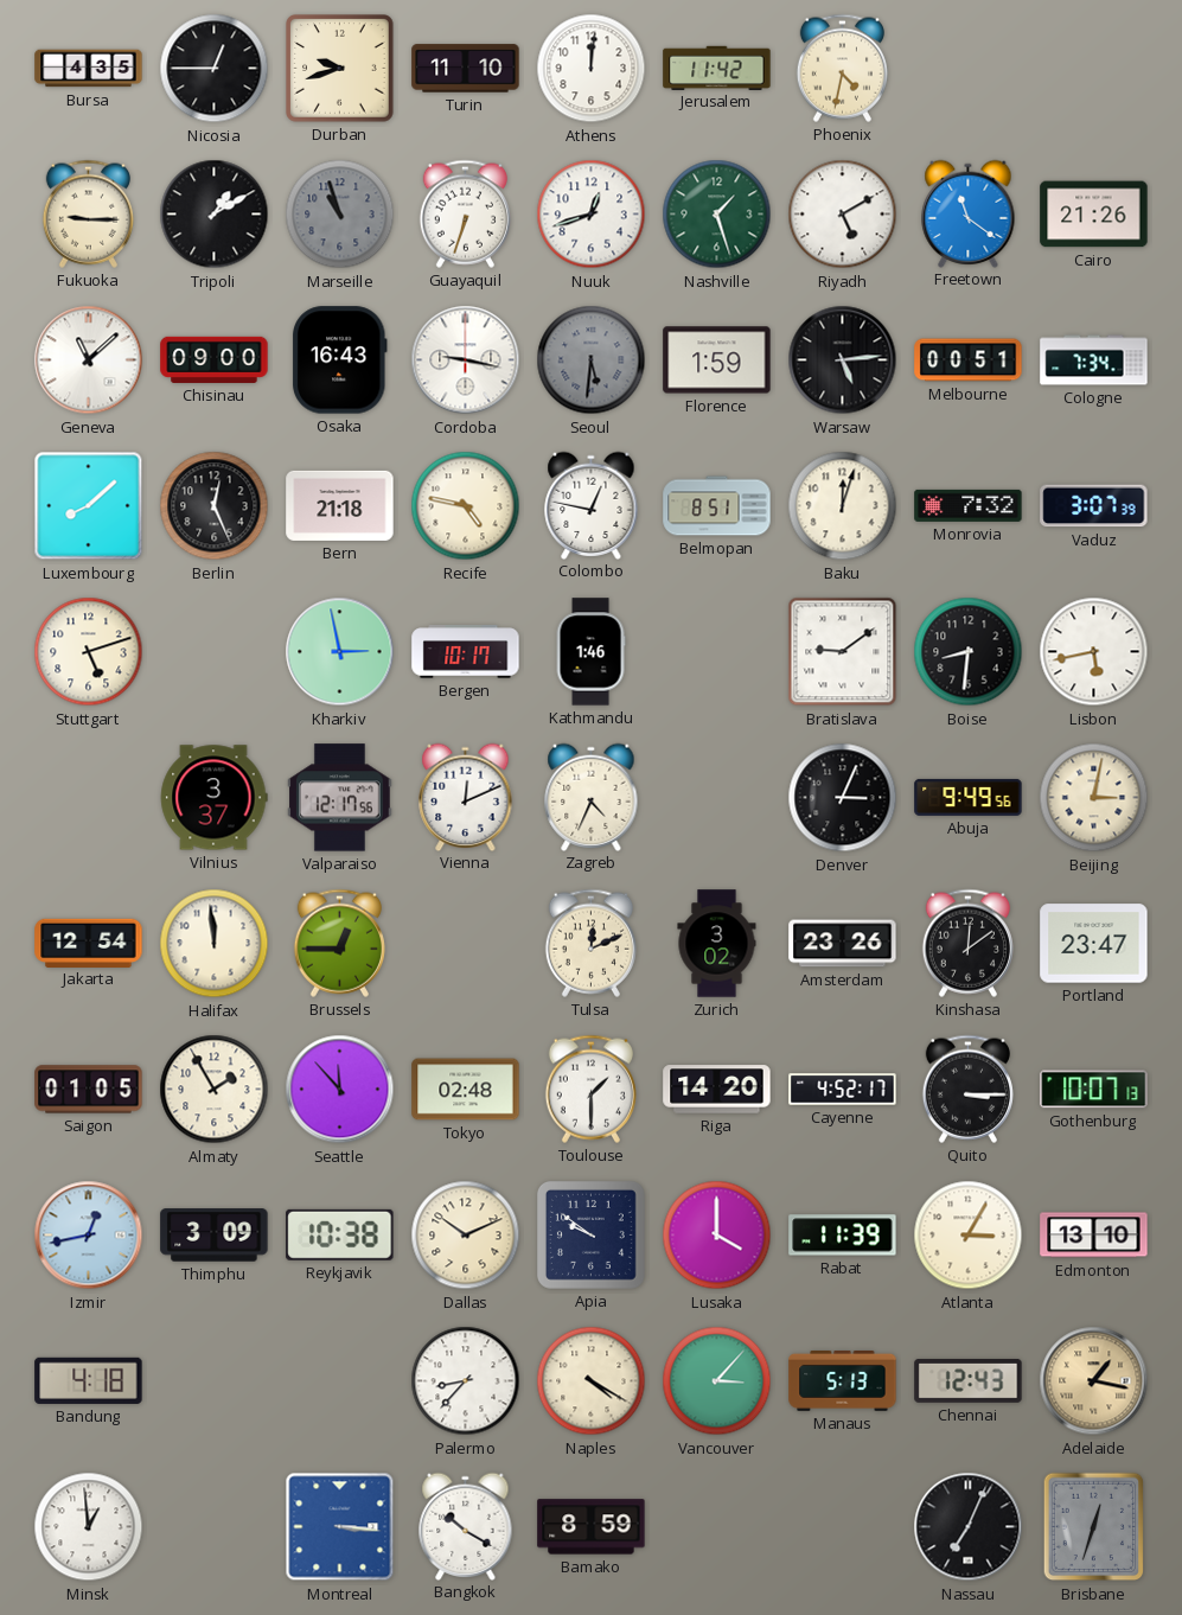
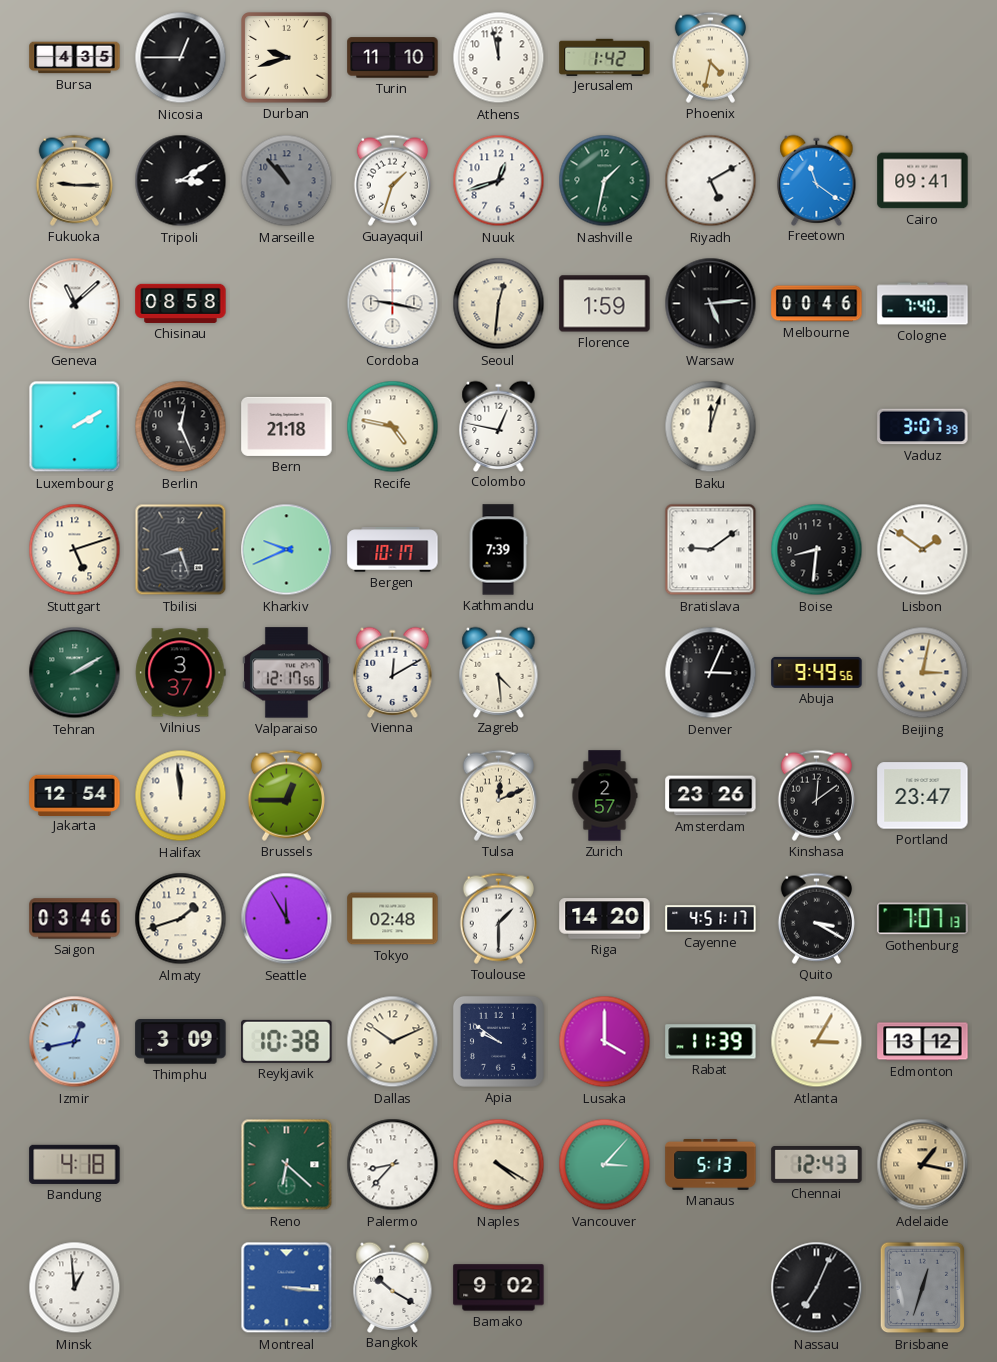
Athens: 12:01 -> 11:58 (499, 58)
Jerusalem: 11:42 -> 1:42 (605, 57)
Tripoli: 1:10 -> 3:10 (181, 181)
Marseille: 10:57 -> 10:53 (287, 181)
Guayaquil: 6:33 -> 1:33 (392, 180)
Nashville: 1:27 -> 1:32 (605, 181)
Cairo: 21:26 -> 09:41 (923, 181)
Chisinau: 09:00 -> 08:58 (181, 303)
Osaka: 16:43 -> none (339, 360)
Seoul: 5:31 -> 12:31 (499, 304)
Seoul dial: grey -> cream (499, 304)
Melbourne: 00:51 -> 00:46 (817, 304)
Cologne: 7:34 -> 7:40 (923, 304)
Luxembourg: 8:08 -> 2:10 (75, 427)
Belmopan: 8:51 -> none (717, 506)
Monrovia: 7:32 -> none (969, 505)
Tbilisi: none -> 8:27 (181, 550)
Kharkiv: 2:58 -> 9:41 (287, 550)
Kathmandu: 1:46 -> 7:39 (498, 550)
Lisbon: 5:43 -> 1:51 (923, 550)
Tehran: none -> 2:10 (75, 673)
Vienna: 12:11 -> 12:10 (393, 672)
Zagreb: 4:34 -> 4:29 (499, 672)
Zurich: 3:02 -> 2:57 (605, 796)
Saigon: 01:05 -> 03:46 (75, 919)
Almaty: 1:55 -> 1:42 (181, 919)
Seattle: 11:53 -> 11:55 (287, 919)
Cayenne: 4:52 -> 4:51 (711, 919)
Quito: 3:15 -> 3:20 (816, 918)
Gothenburg: 10:07 -> 7:07 (923, 919)
Edmonton: 13:10 -> 13:12 (923, 1042)
Reno: none -> 6:22 (287, 1165)
Bamako: 8:59 -> 9:02 (499, 1288)
